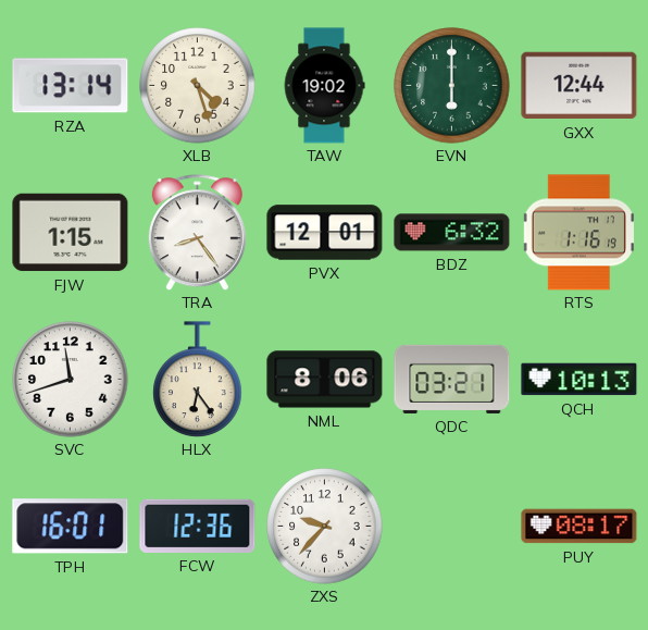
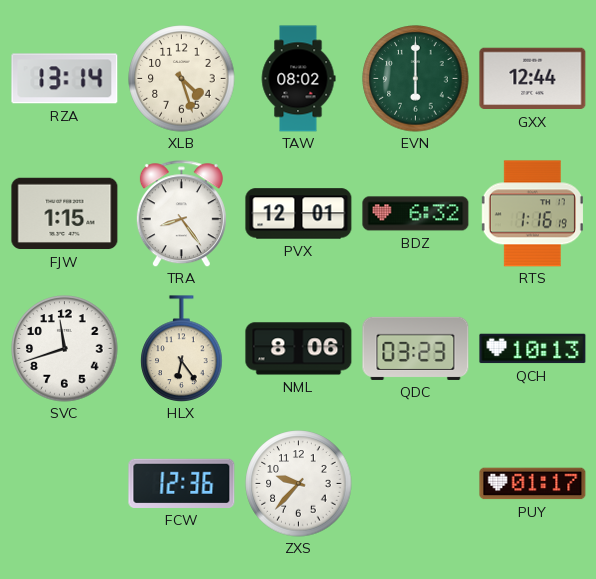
TAW: 19:02 -> 08:02 (298, 79)
QDC: 03:21 -> 03:23 (416, 348)
TPH: 16:01 -> none (71, 527)
PUY: 08:17 -> 01:17 (533, 484)
